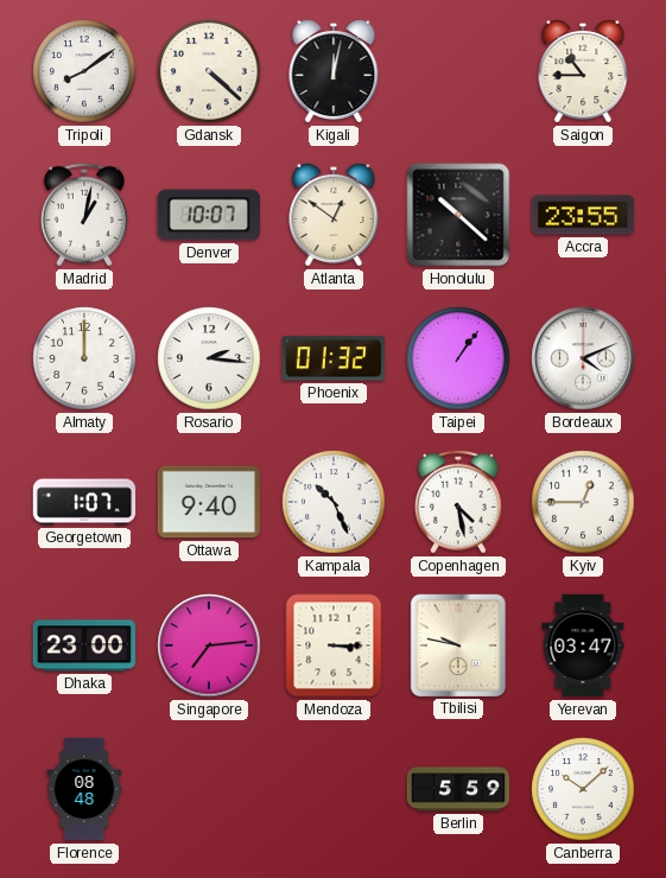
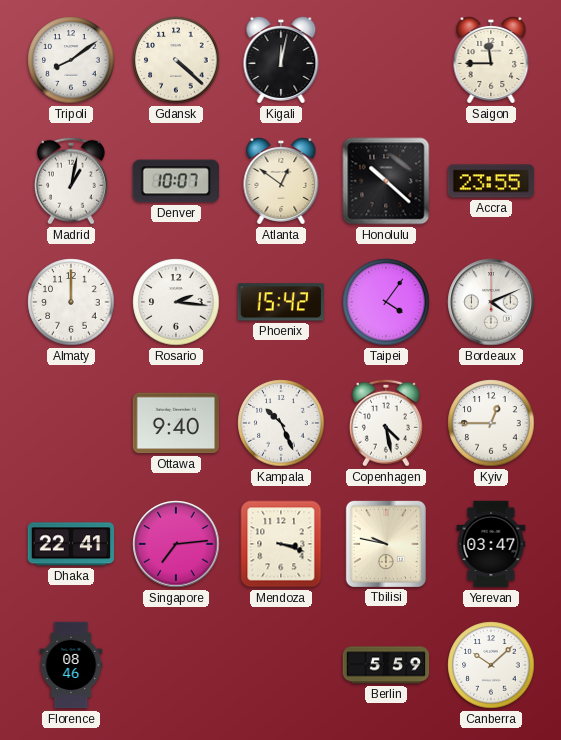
Saigon: 10:45 -> 11:45 (491, 61)
Phoenix: 01:32 -> 15:42 (280, 302)
Taipei: 1:06 -> 4:06 (386, 302)
Georgetown: 1:07 -> none (84, 502)
Dhaka: 23:00 -> 22:41 (71, 544)
Mendoza: 3:15 -> 3:18 (281, 544)
Florence: 08:48 -> 08:46 (71, 665)
